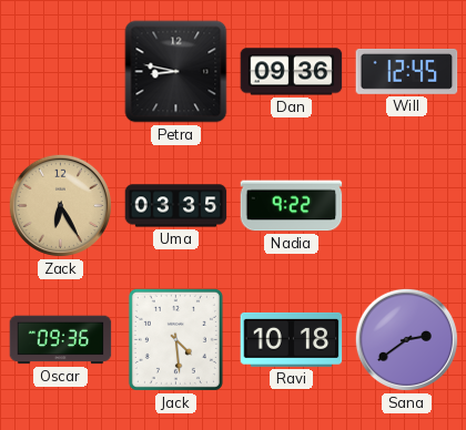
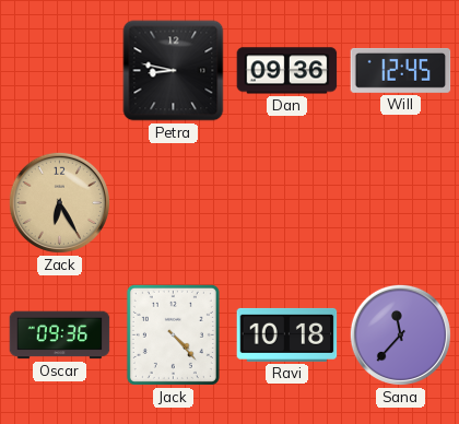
Uma: 03:35 -> none (176, 206)
Nadia: 9:22 -> none (292, 206)
Jack: 4:29 -> 4:23 (173, 334)
Sana: 2:39 -> 11:37 (400, 334)
